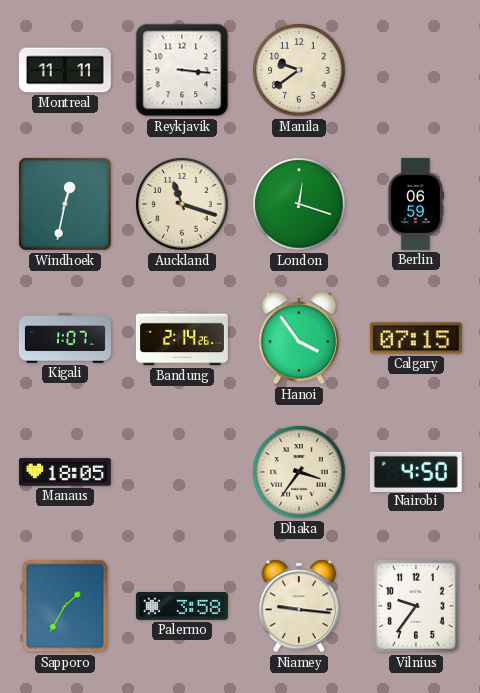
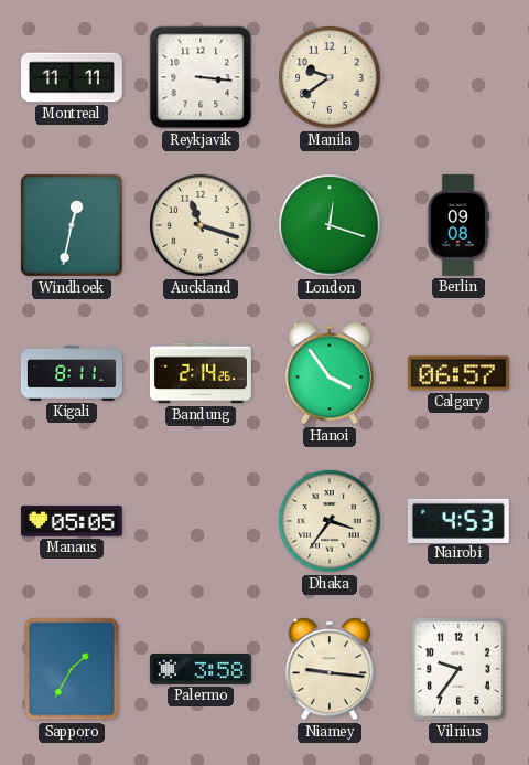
Berlin: 06:59 -> 09:08 (457, 225)
Kigali: 1:07 -> 8:11 (72, 374)
Calgary: 07:15 -> 06:57 (458, 373)
Manaus: 18:05 -> 05:05 (72, 521)
Nairobi: 4:50 -> 4:53 (458, 520)
